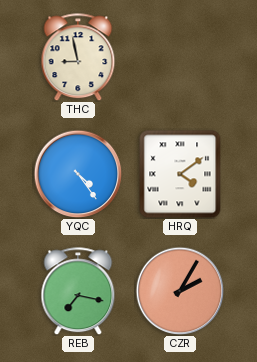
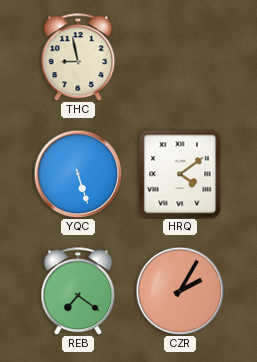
YQC: 4:24 -> 5:27 (78, 174)
REB: 7:17 -> 7:21 (78, 291)
